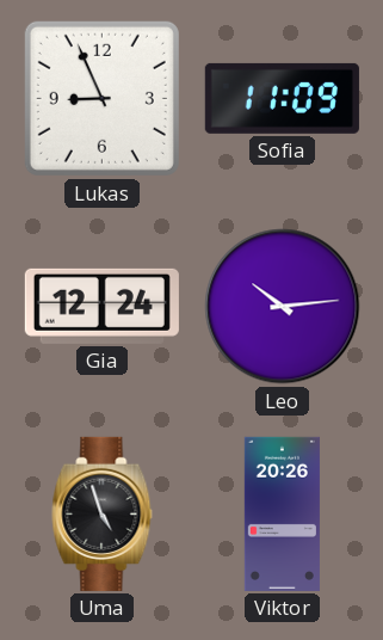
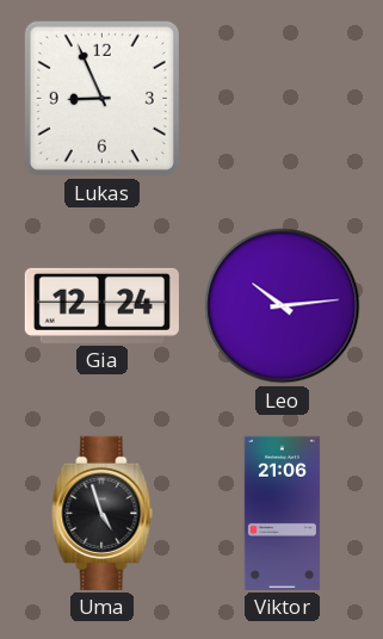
Sofia: 11:09 -> none (282, 98)
Viktor: 20:26 -> 21:06 (282, 513)
